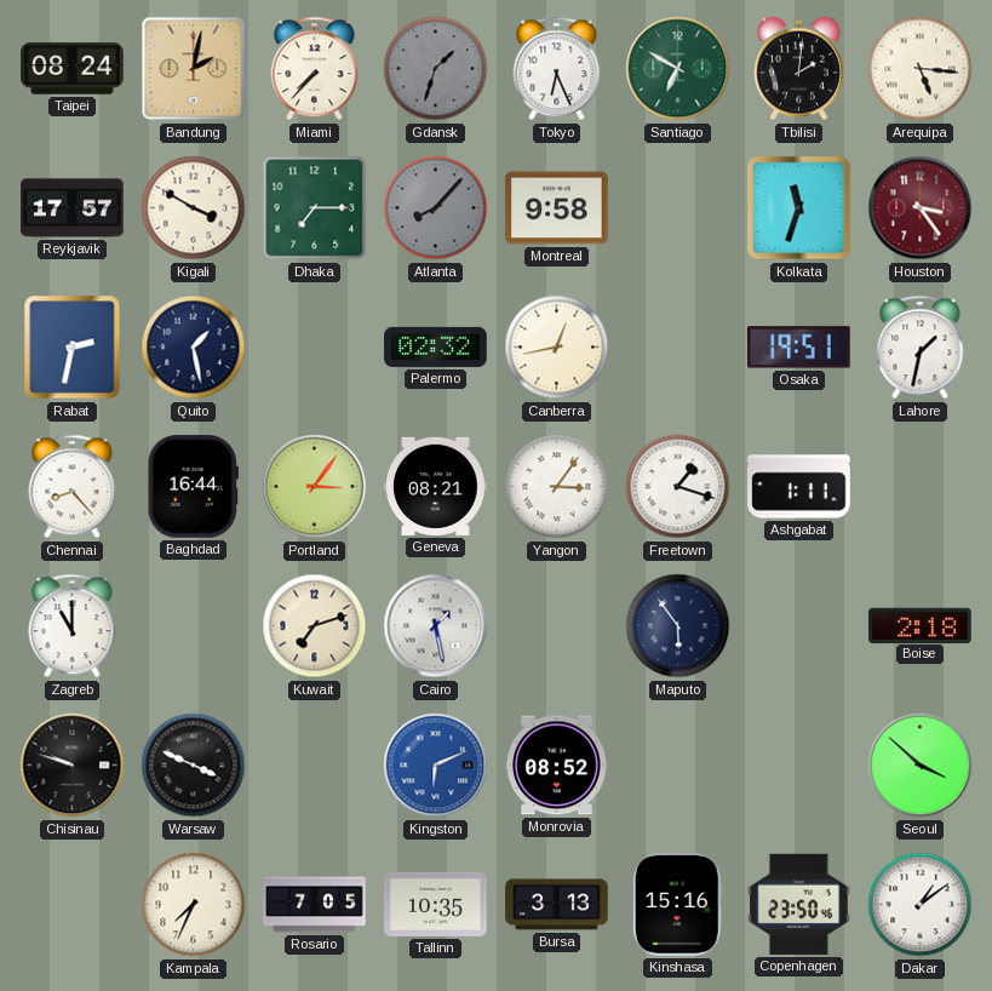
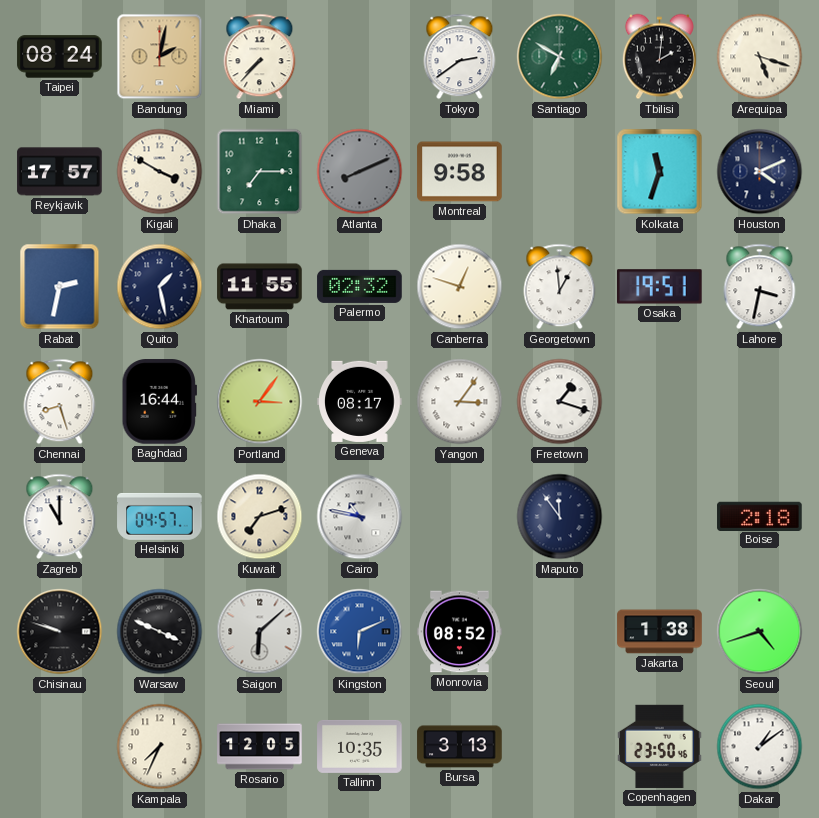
Gdansk: 1:33 -> none (436, 69)
Tokyo: 6:26 -> 2:39 (460, 57)
Arequipa: 5:16 -> 5:18 (760, 57)
Atlanta: 8:07 -> 8:11 (360, 172)
Houston: 3:24 -> 4:11 (760, 172)
Houston dial: burgundy -> navy (760, 172)
Khartoum: none -> 11:55 (260, 287)
Canberra: 12:43 -> 12:48 (460, 287)
Georgetown: none -> 12:59 (560, 287)
Lahore: 1:32 -> 3:32 (760, 287)
Chennai: 8:23 -> 8:27 (60, 402)
Geneva: 08:21 -> 08:17 (360, 401)
Ashgabat: 1:11 -> none (799, 487)
Helsinki: none -> 04:57 (160, 516)
Cairo: 1:28 -> 10:47 (360, 517)
Maputo: 5:54 -> 11:54 (560, 517)
Saigon: none -> 6:08 (260, 632)
Jakarta: none -> 1:38 (660, 632)
Seoul: 3:52 -> 4:42 (760, 632)
Rosario: 7:05 -> 12:05 (260, 747)
Kinshasa: 15:16 -> none (677, 905)
